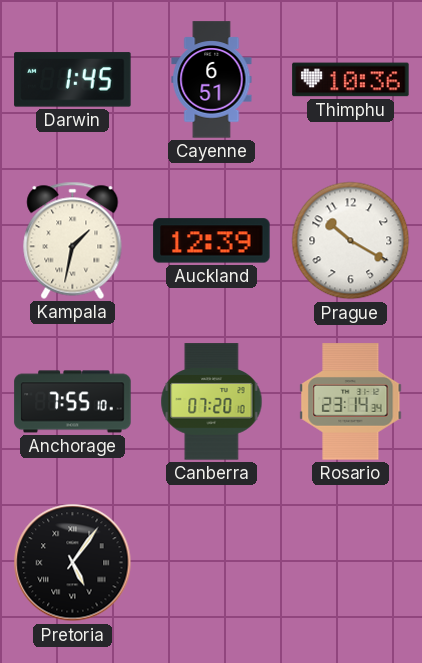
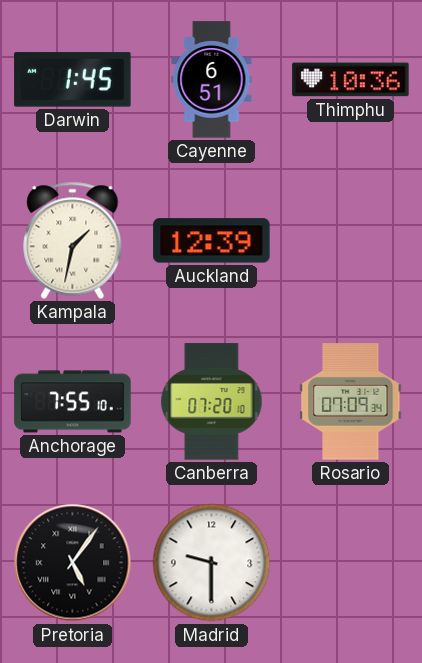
Prague: 10:20 -> none (351, 241)
Rosario: 23:14 -> 07:09 (351, 402)
Madrid: none -> 9:30 (212, 563)
